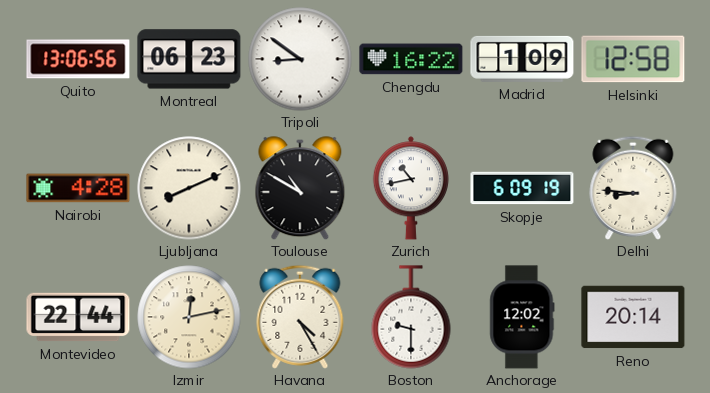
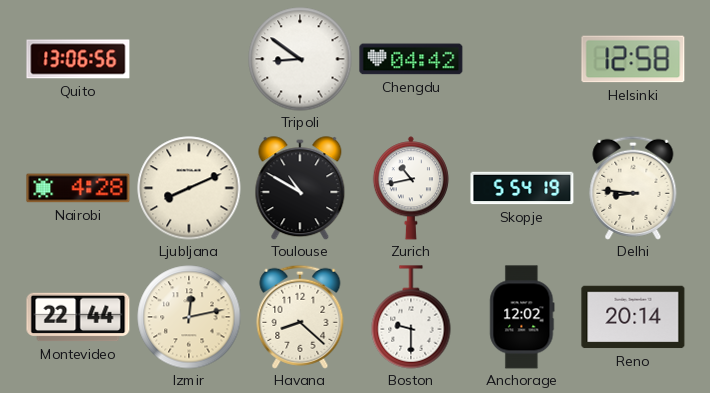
Montreal: 06:23 -> none (189, 59)
Chengdu: 16:22 -> 04:42 (411, 59)
Madrid: 1:09 -> none (522, 59)
Skopje: 6:09 -> 5:54 (522, 188)
Havana: 4:25 -> 8:22 (300, 317)
